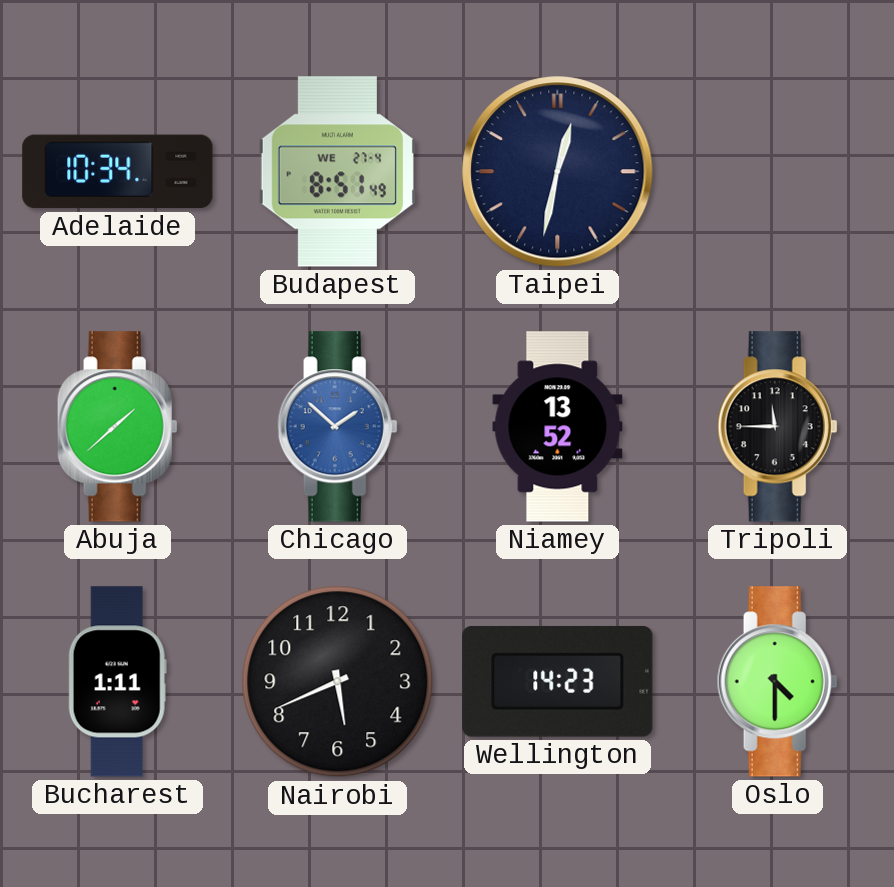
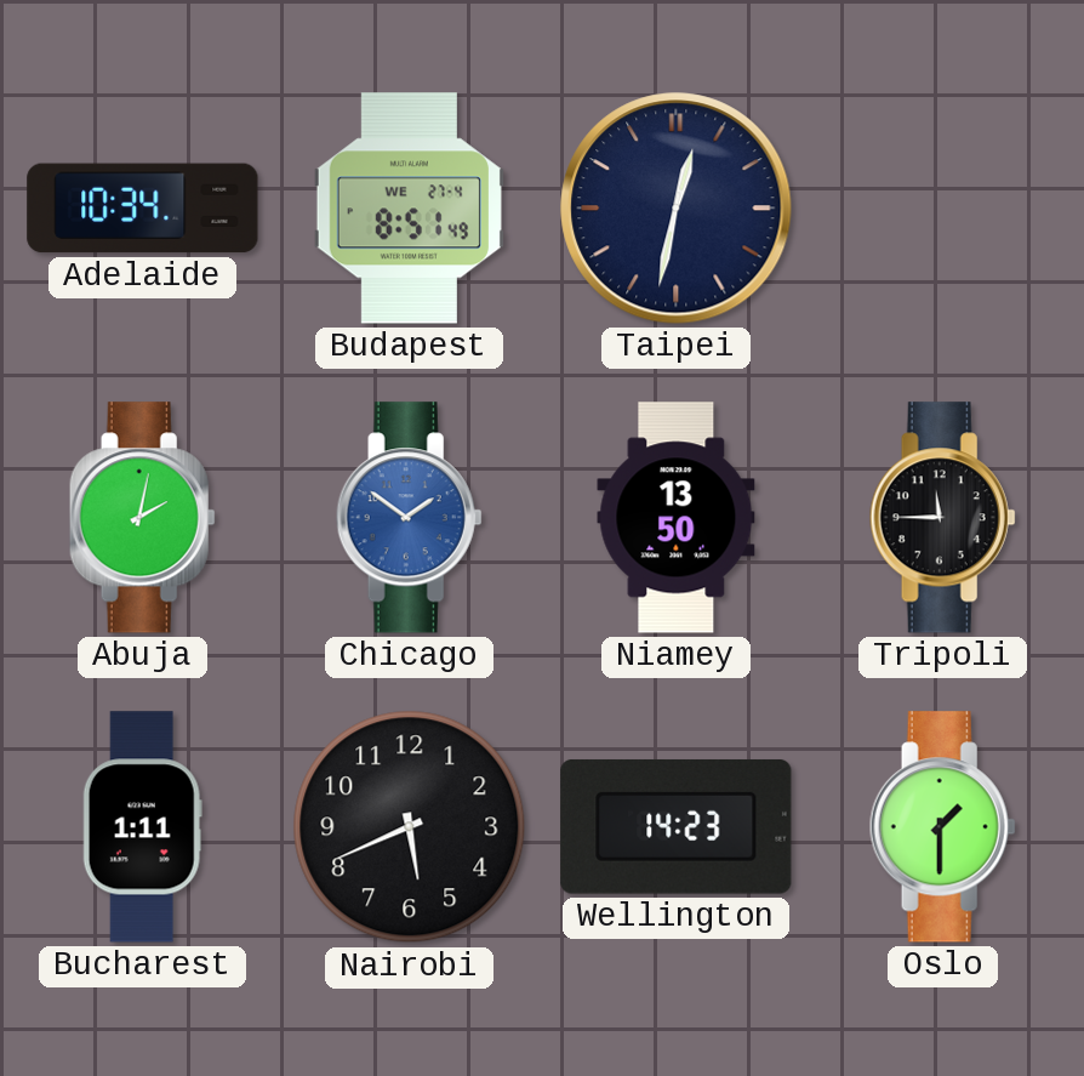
Abuja: 1:38 -> 2:02 (142, 518)
Chicago: 1:52 -> 1:51 (409, 518)
Niamey: 13:52 -> 13:50 (677, 518)
Oslo: 4:30 -> 1:30 (942, 827)
